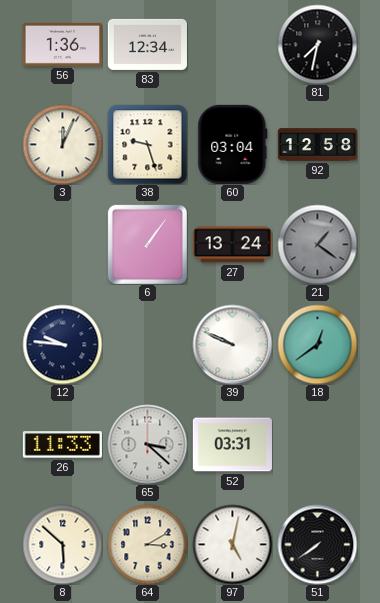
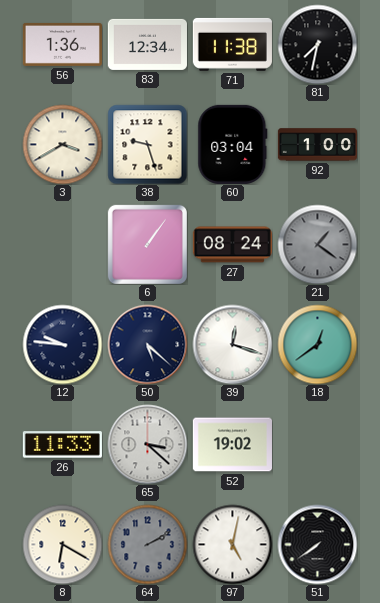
71: none -> 11:38 (232, 44)
3: 12:04 -> 3:40 (62, 144)
92: 12:58 -> 1:00 (317, 145)
27: 13:24 -> 08:24 (232, 245)
50: none -> 5:22 (147, 344)
39: 9:49 -> 12:18 (232, 344)
52: 03:31 -> 19:02 (232, 445)
8: 5:52 -> 6:20 (62, 544)
64: 3:10 -> 2:10 (147, 544)
64 dial: cream -> grey (147, 544)
